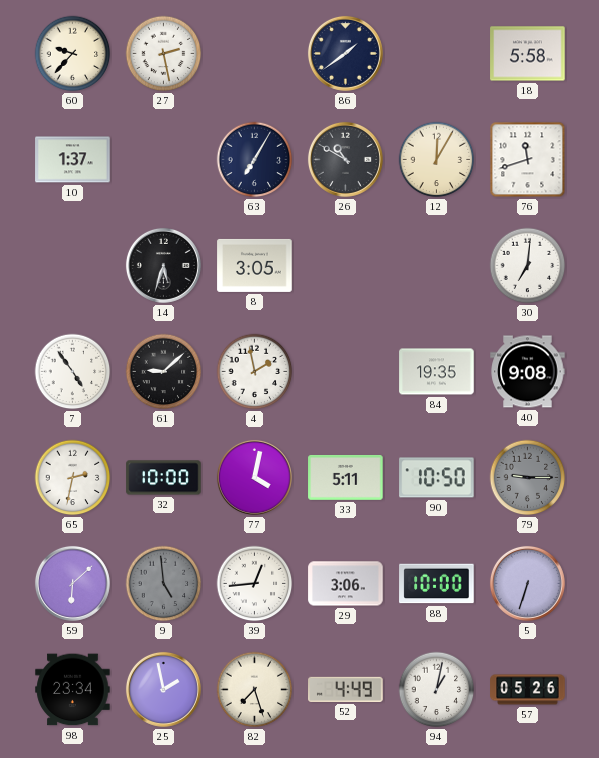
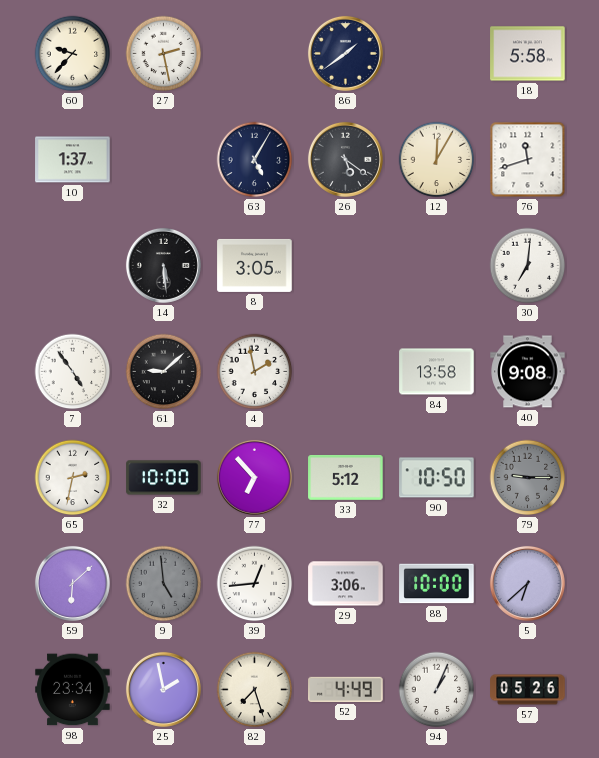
63: 7:05 -> 5:05 (255, 160)
26: 10:50 -> 5:21 (345, 159)
14: 5:33 -> 5:29 (163, 265)
84: 19:35 -> 13:58 (437, 372)
77: 4:02 -> 6:53 (254, 477)
33: 5:11 -> 5:12 (346, 477)
5: 6:33 -> 6:38 (527, 583)
94: 1:02 -> 1:04 (437, 690)
